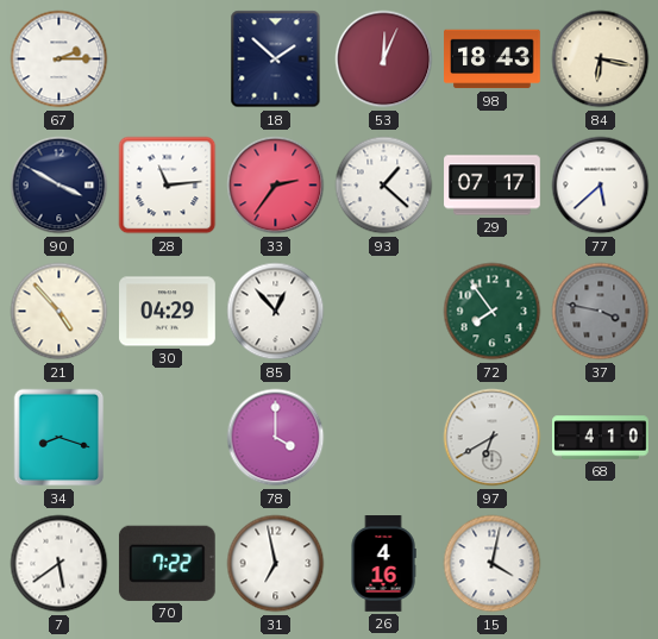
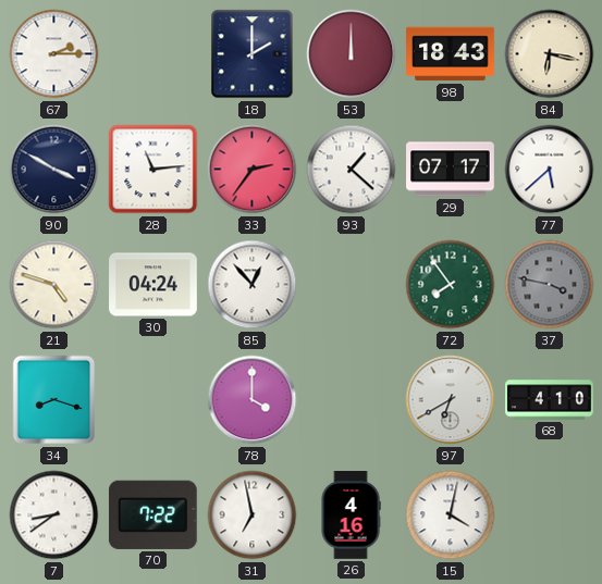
18: 1:52 -> 2:00 (253, 54)
53: 12:04 -> 12:00 (352, 54)
21: 4:53 -> 4:48 (54, 285)
30: 04:29 -> 04:24 (153, 285)
7: 5:39 -> 8:39 (54, 515)
